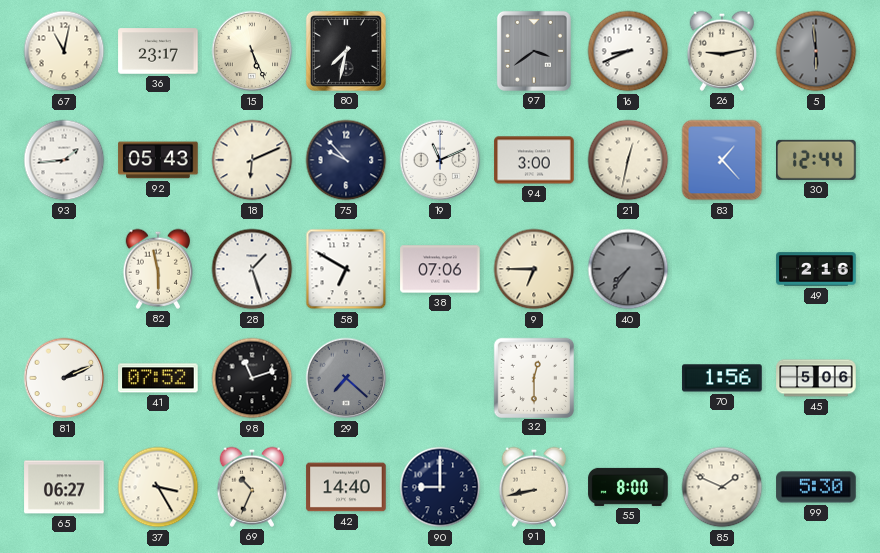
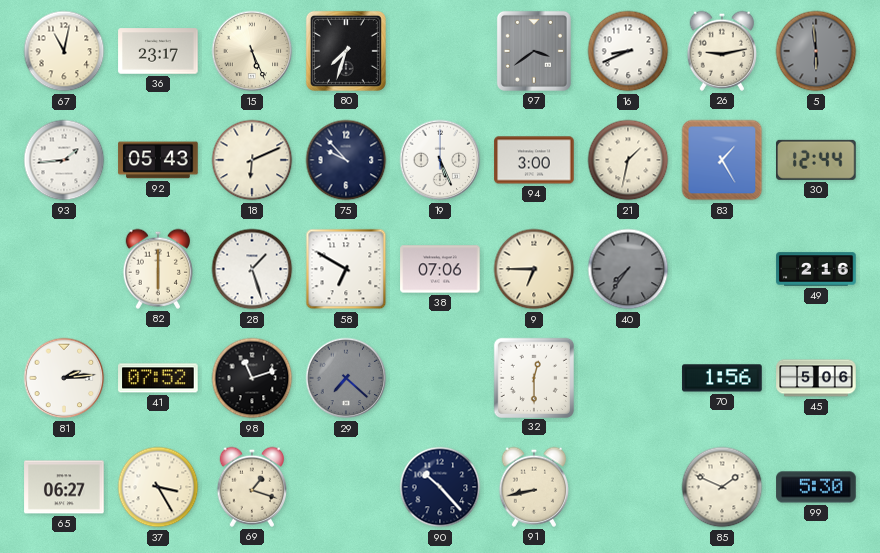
80: 7:32 -> 7:33 (346, 51)
19: 11:11 -> 5:26 (440, 160)
21: 12:32 -> 1:32 (628, 160)
83: 1:23 -> 1:25 (722, 160)
82: 5:58 -> 6:00 (158, 269)
81: 2:11 -> 2:14 (64, 378)
69: 10:34 -> 1:18 (252, 487)
42: 14:40 -> none (346, 487)
90: 9:00 -> 10:23 (440, 487)
55: 8:00 -> none (628, 487)
